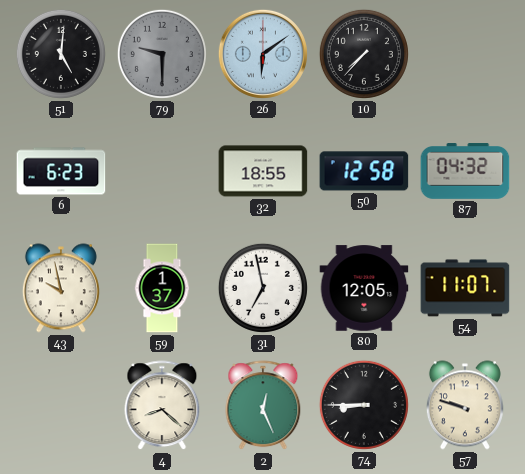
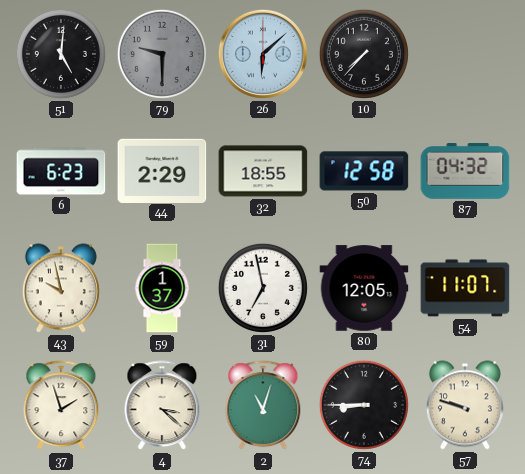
26: 6:09 -> 6:08 (263, 54)
44: none -> 2:29 (162, 170)
37: none -> 1:57 (61, 406)
4: 8:22 -> 3:22 (162, 406)
2: 12:26 -> 11:03 (263, 406)
